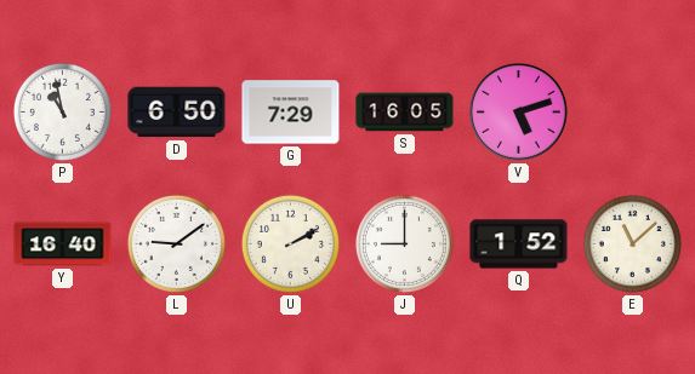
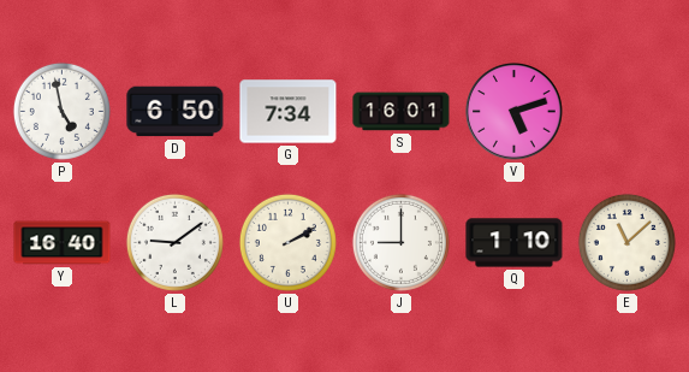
P: 10:58 -> 4:58 (61, 111)
G: 7:29 -> 7:34 (289, 112)
S: 16:05 -> 16:01 (402, 112)
Q: 1:52 -> 1:10 (515, 243)
